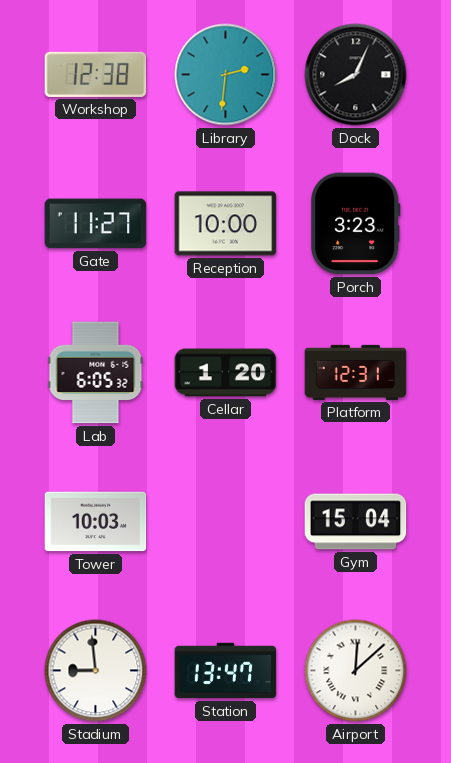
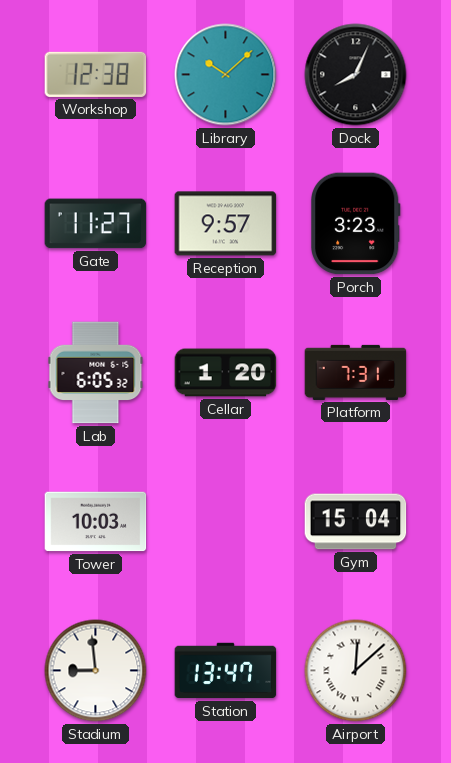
Library: 2:31 -> 10:08 (226, 75)
Reception: 10:00 -> 9:57 (226, 224)
Platform: 12:31 -> 7:31 (356, 372)
